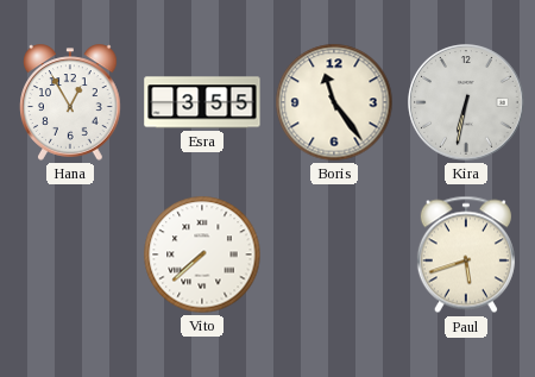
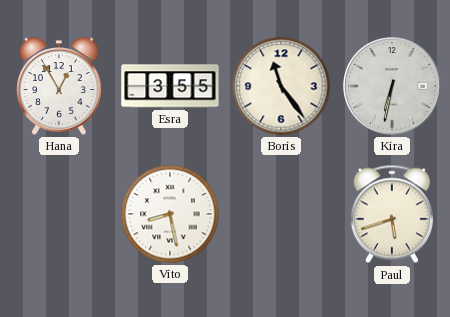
Vito: 7:38 -> 8:28 (170, 214)
